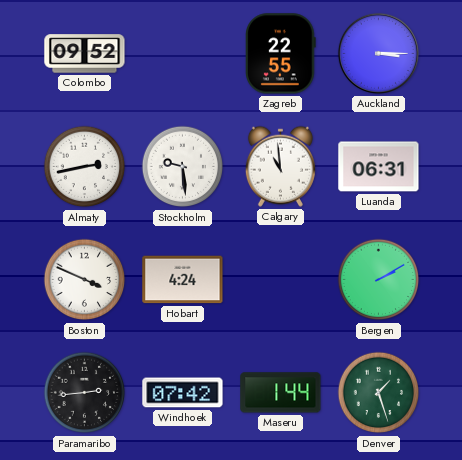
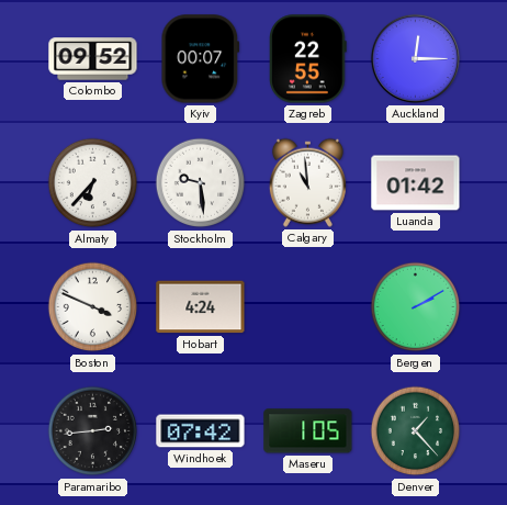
Kyiv: none -> 00:07 (201, 59)
Auckland: 3:15 -> 12:15 (415, 58)
Almaty: 2:43 -> 6:37 (93, 183)
Luanda: 06:31 -> 01:42 (416, 183)
Maseru: 1:44 -> 1:05 (308, 431)
Denver: 1:27 -> 1:23 (416, 431)
